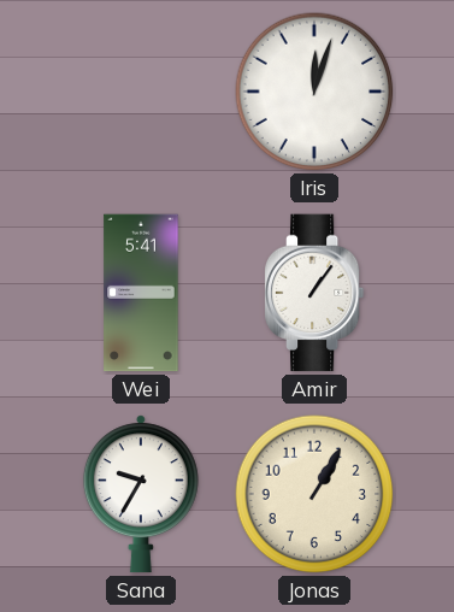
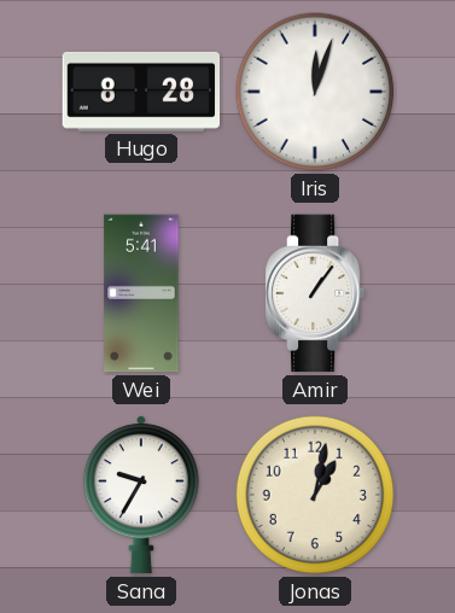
Hugo: none -> 8:28 (141, 92)
Jonas: 1:05 -> 1:02 (315, 495)
